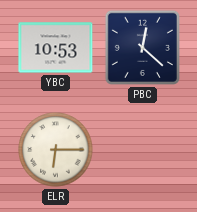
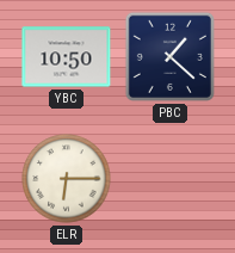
YBC: 10:53 -> 10:50 (67, 57)
PBC: 12:22 -> 1:22 (169, 56)
